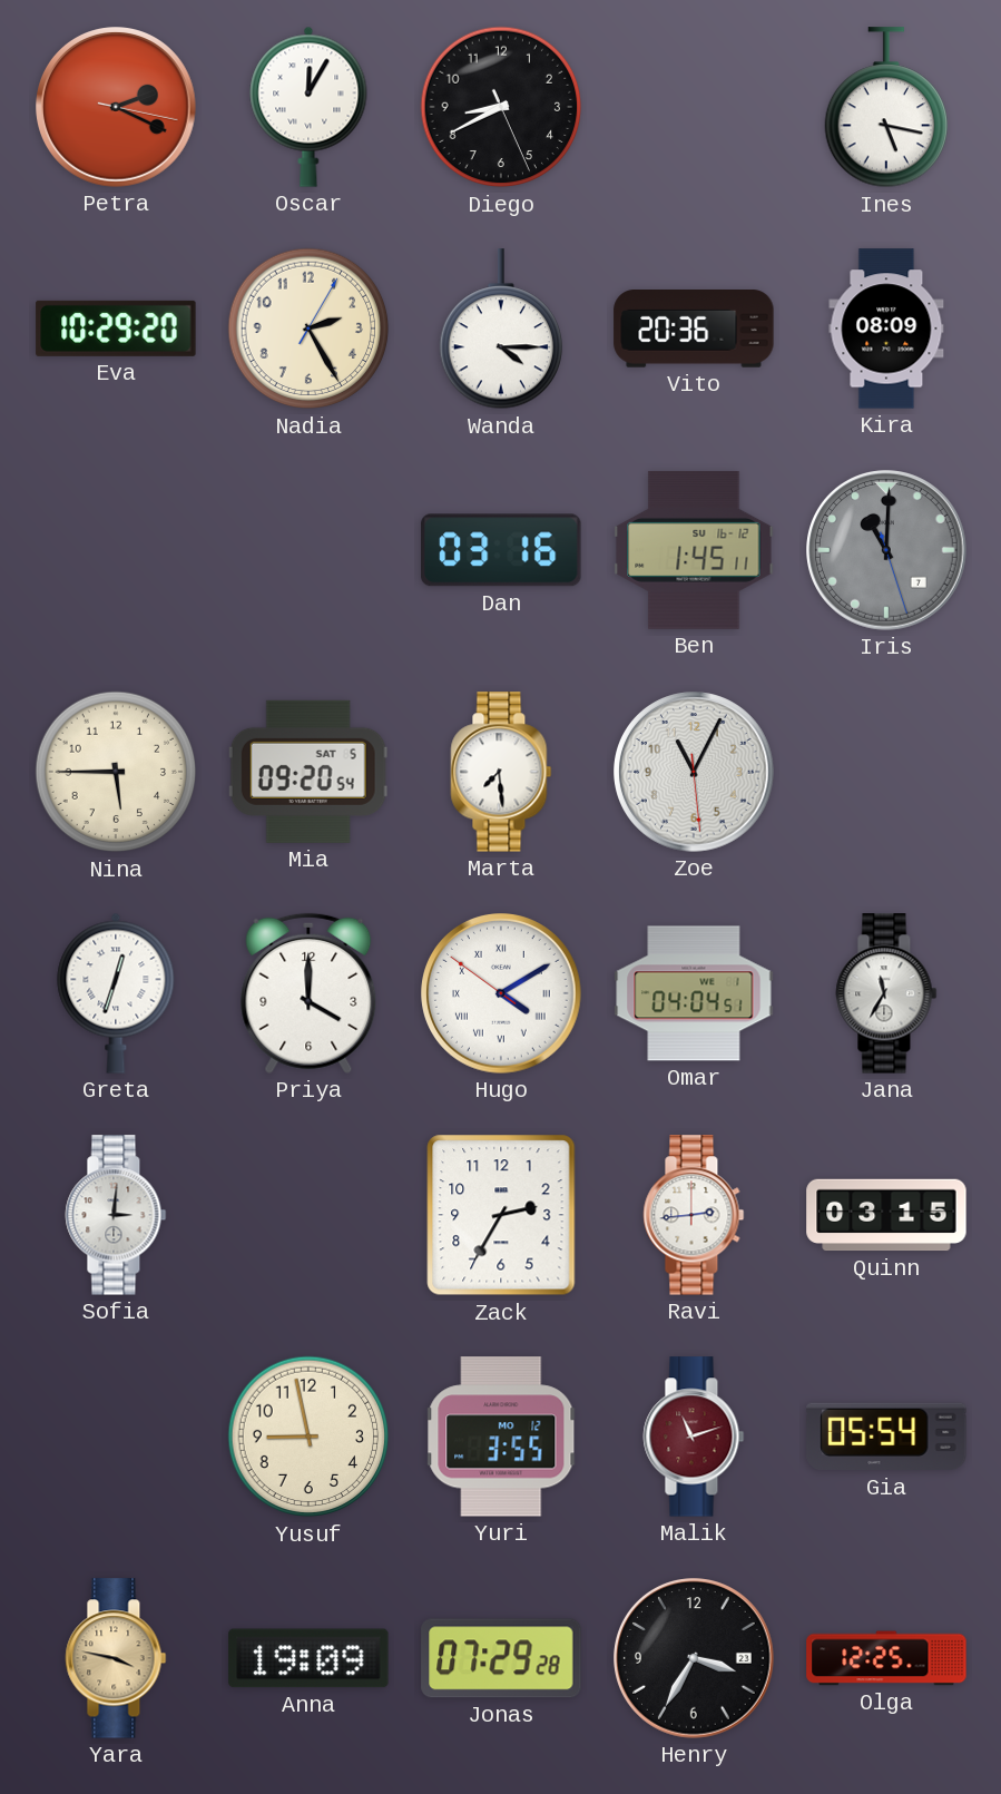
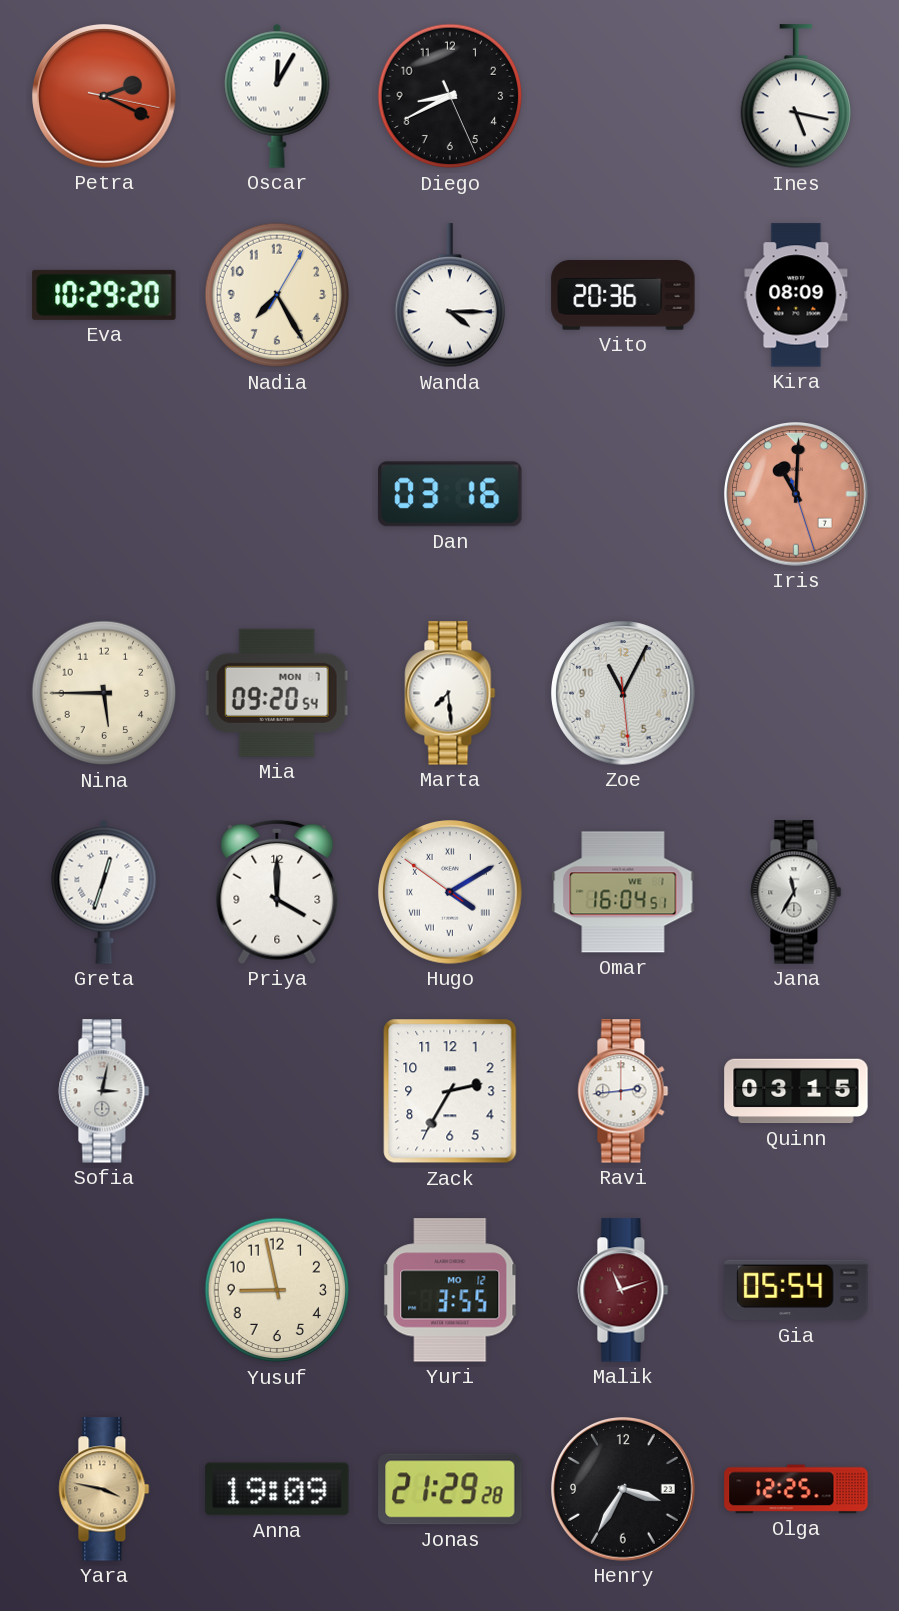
Nadia: 2:25 -> 7:25 (277, 295)
Ben: 1:45 -> none (694, 550)
Iris dial: grey -> salmon (797, 495)
Mia date: SAT 5 -> MON 7 (277, 693)
Omar: 04:04 -> 16:04 (623, 892)
Sofia: 3:01 -> 3:02 (104, 1091)
Jonas: 07:29 -> 21:29 (450, 1489)
